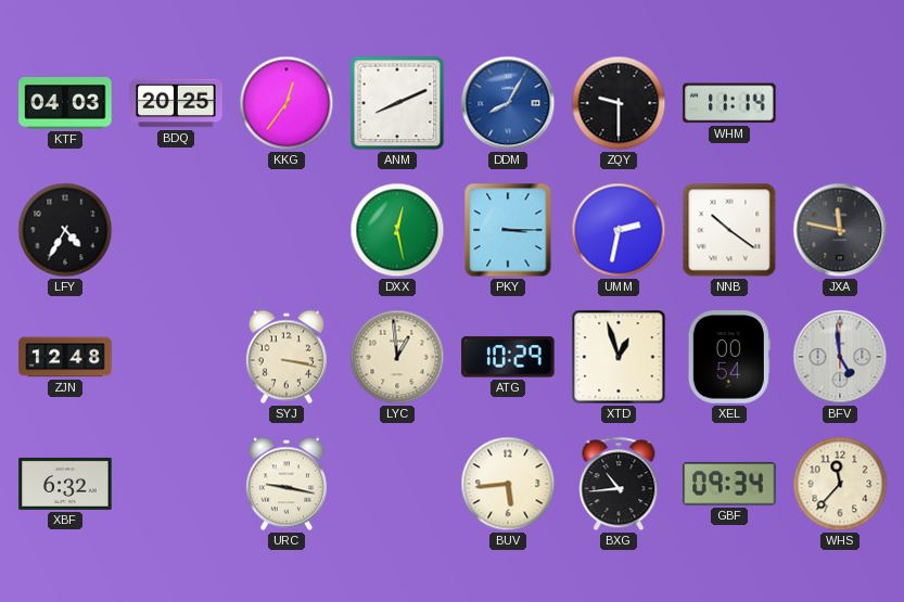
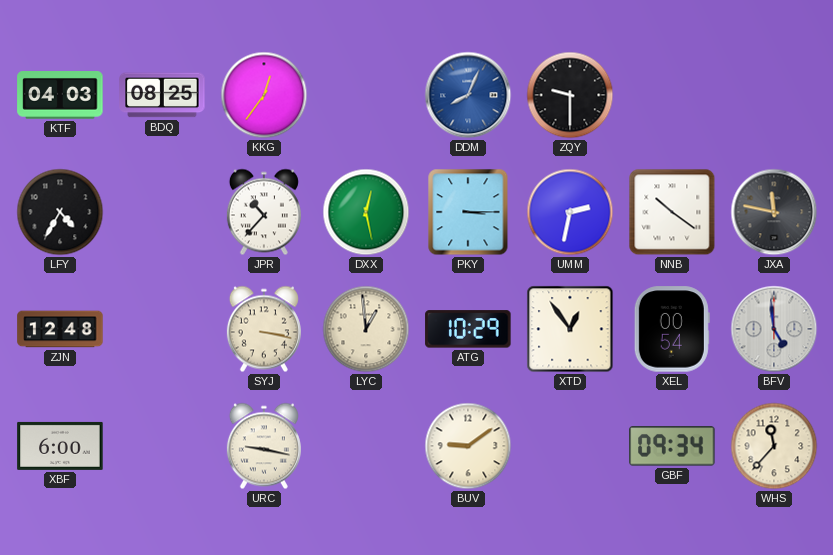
BDQ: 20:25 -> 08:25 (162, 95)
ANM: 8:11 -> none (397, 103)
DDM: 8:05 -> 8:04 (468, 95)
WHM: 11:14 -> none (729, 103)
JPR: none -> 10:37 (264, 212)
XTD: 12:57 -> 12:54 (570, 329)
XBF: 6:32 -> 6:00 (60, 446)
BUV: 5:44 -> 9:09 (468, 446)
BXG: 10:44 -> none (619, 484)
